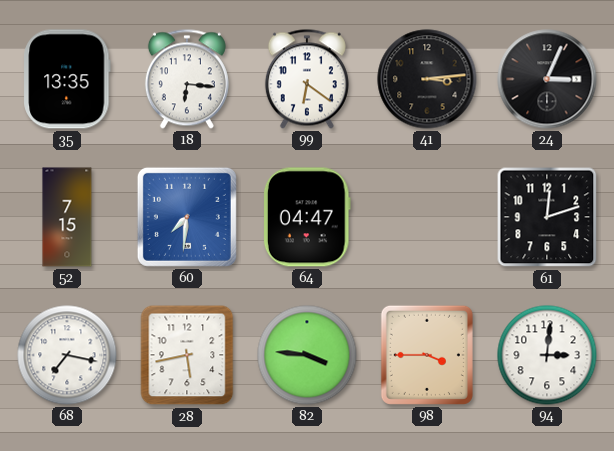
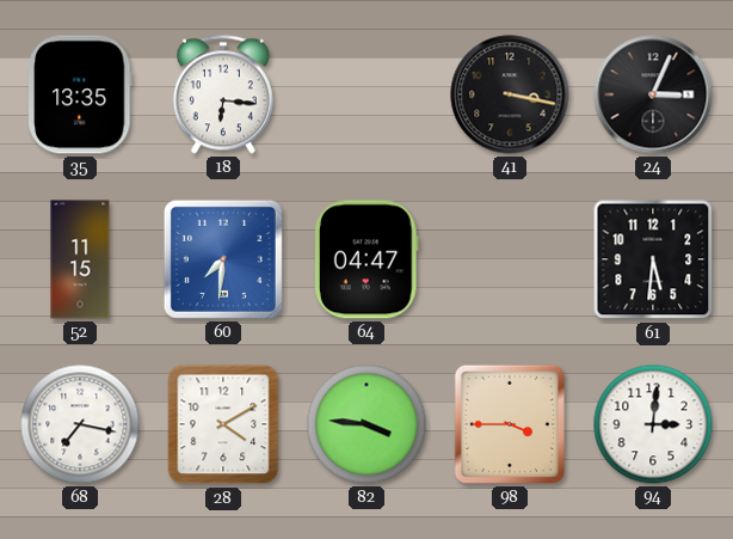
99: 6:21 -> none (307, 79)
41: 3:14 -> 3:17 (510, 94)
52: 7:15 -> 11:15 (80, 259)
61: 12:12 -> 5:31 (653, 259)
28: 5:43 -> 4:10 (223, 424)
